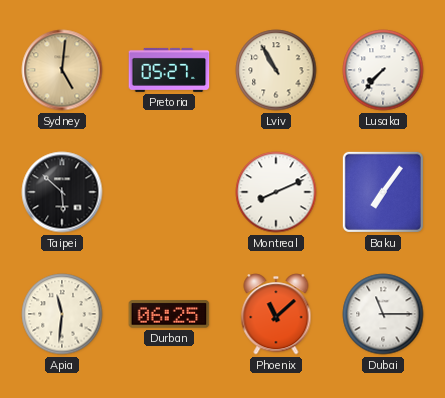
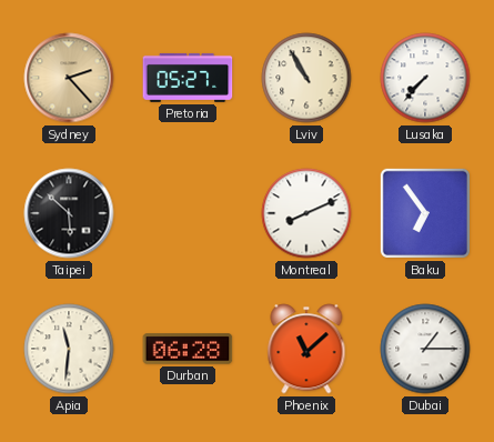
Sydney: 5:01 -> 2:23 (69, 78)
Baku: 7:06 -> 6:54 (425, 213)
Durban: 06:25 -> 06:28 (188, 349)
Dubai: 11:15 -> 1:15 (425, 349)
